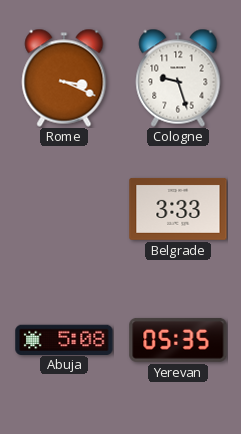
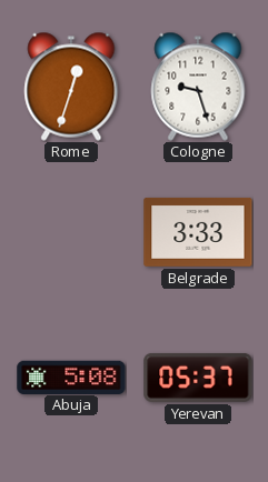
Rome: 3:19 -> 12:33 (71, 87)
Yerevan: 05:35 -> 05:37 (198, 378)
